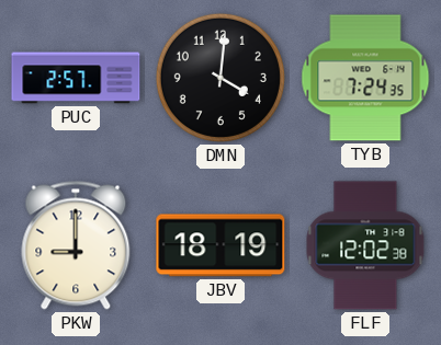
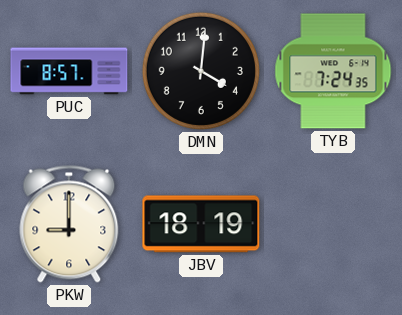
PUC: 2:57 -> 8:57 (69, 71)
FLF: 12:02 -> none (365, 245)
